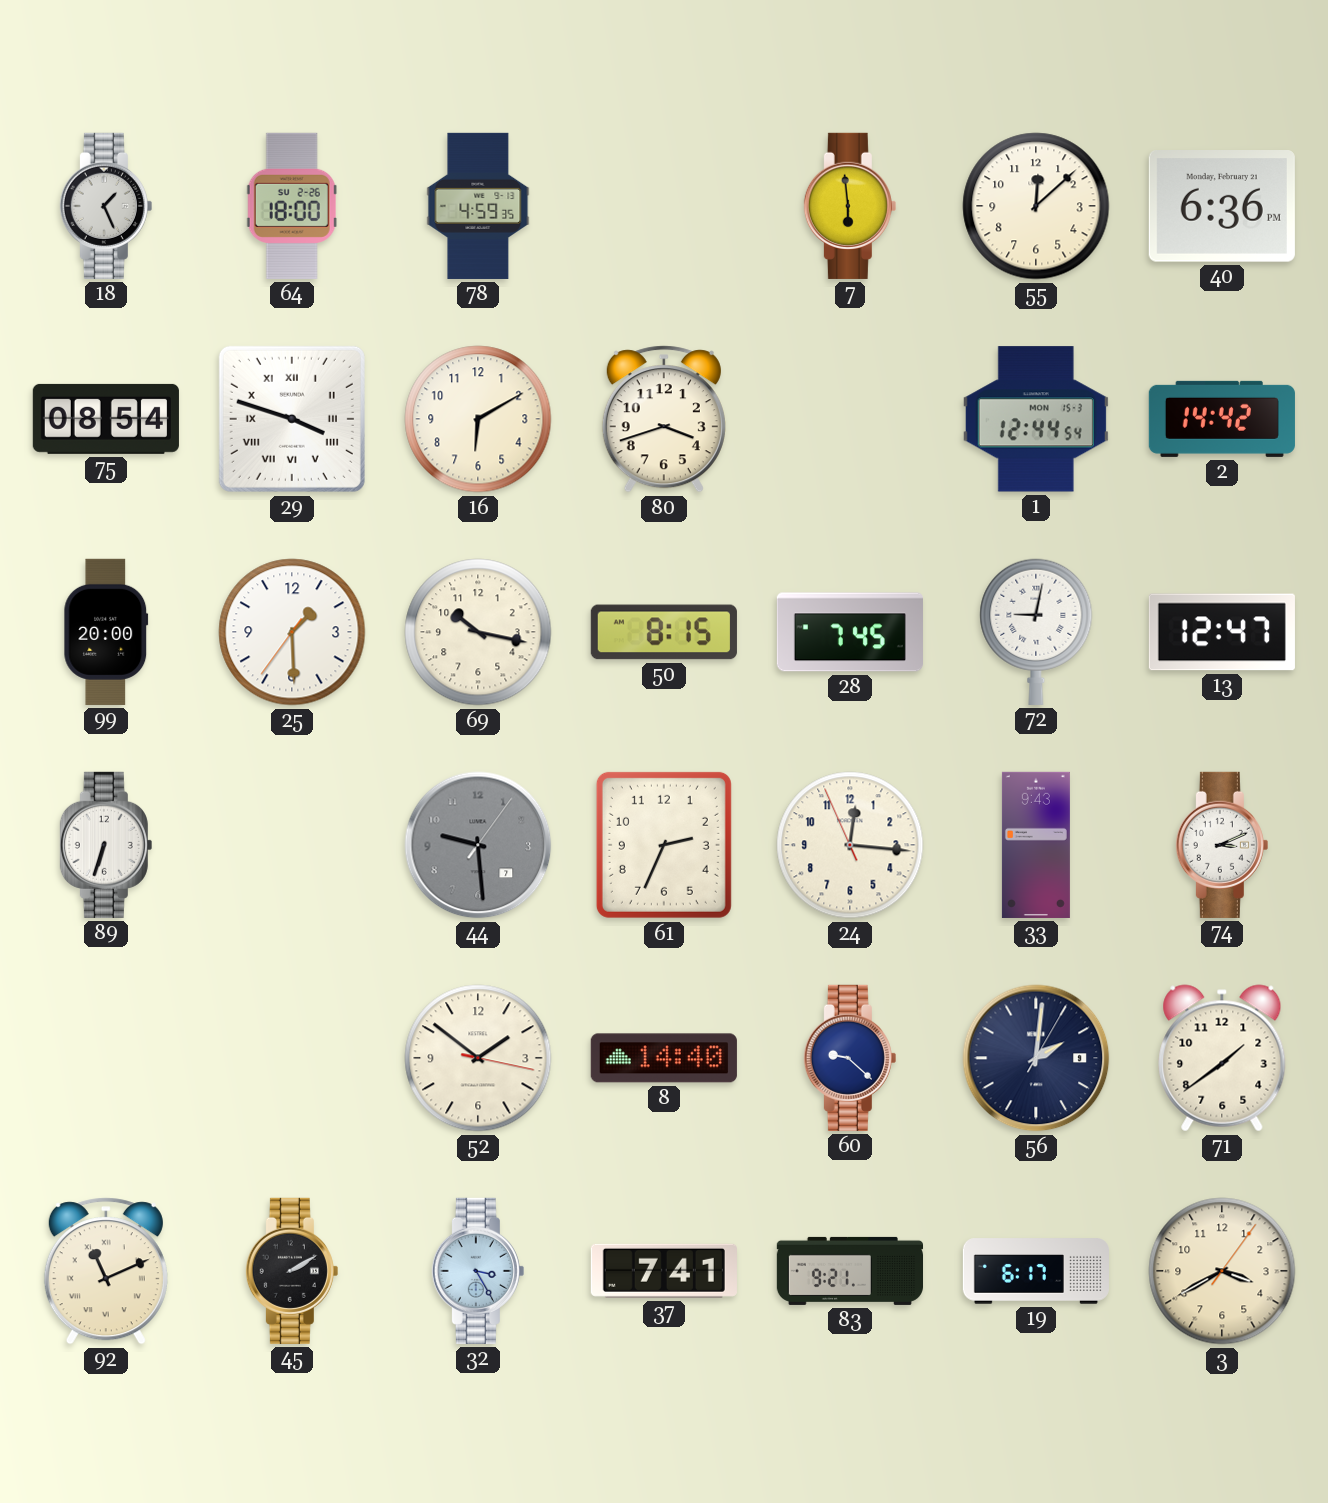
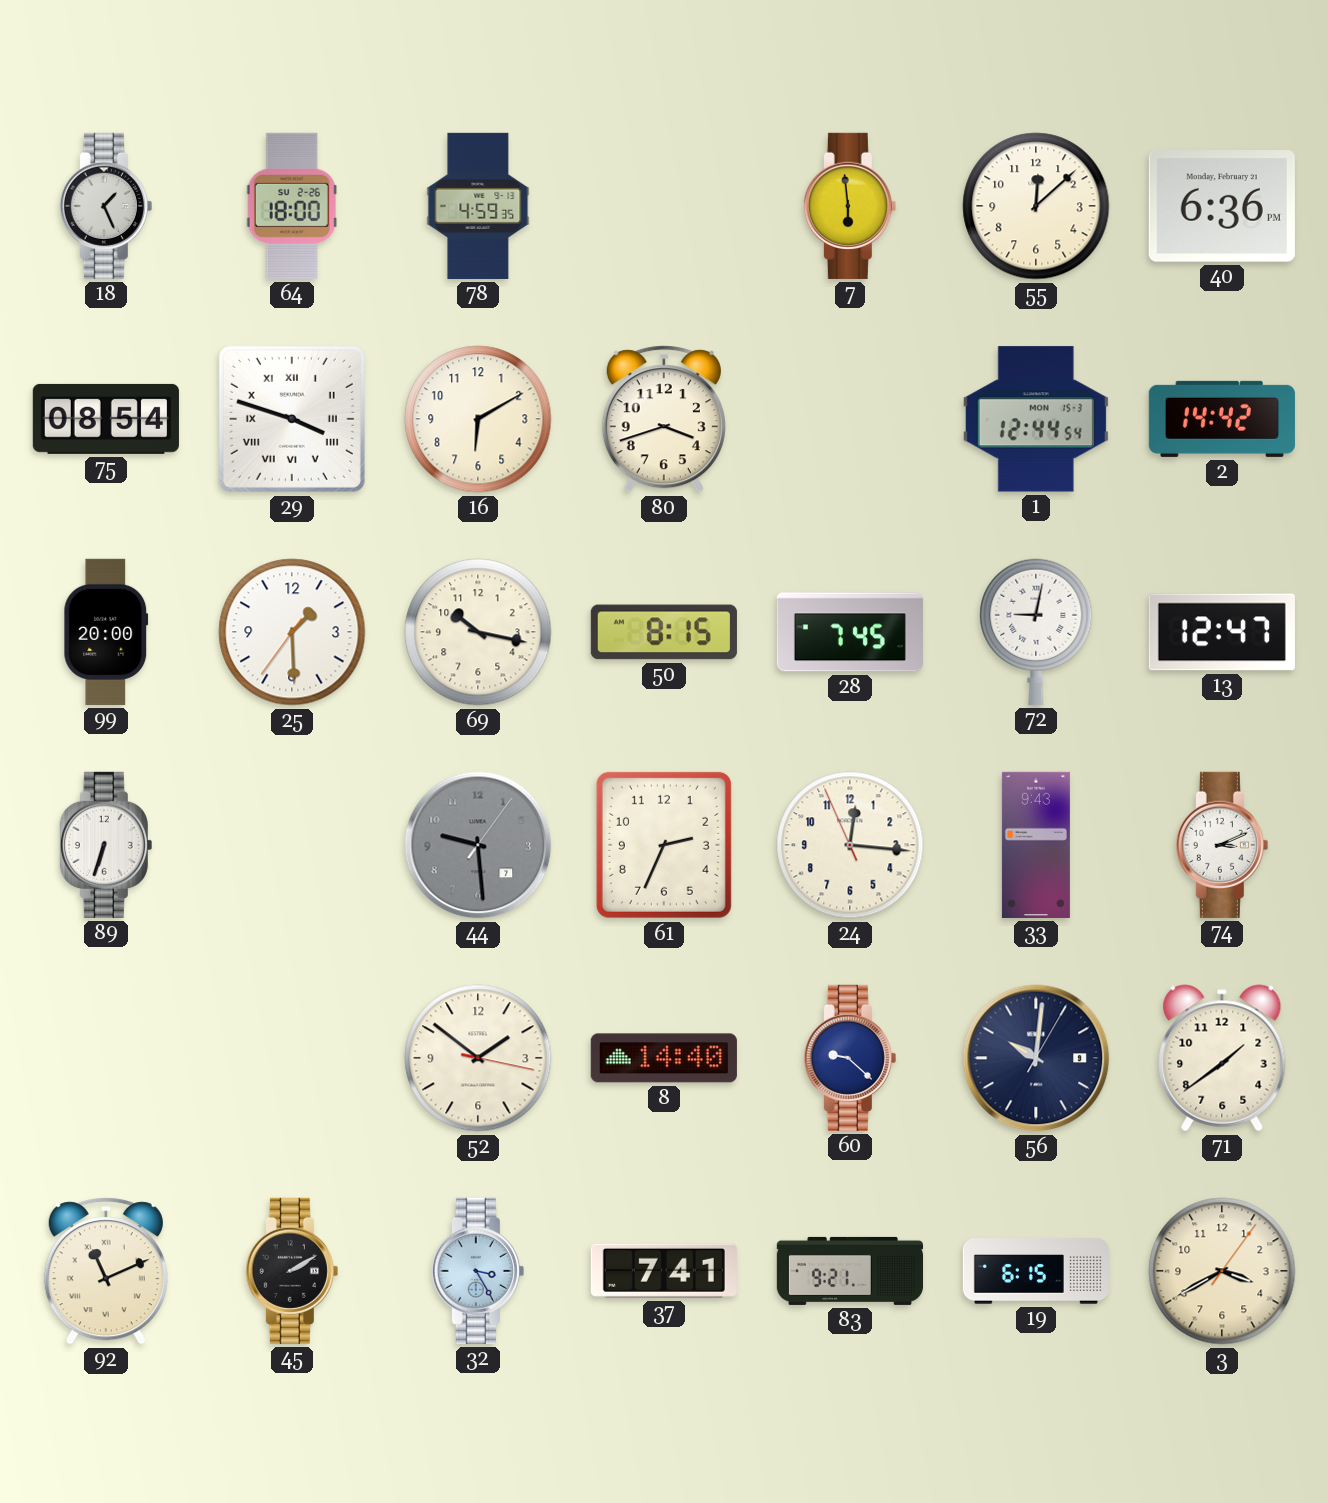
56: 2:01 -> 10:01 (1036, 1058)
19: 6:17 -> 6:15 (1036, 1271)
